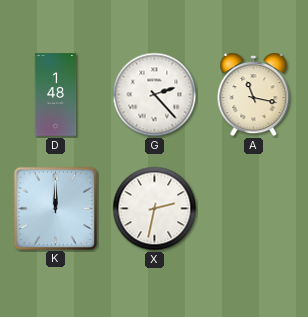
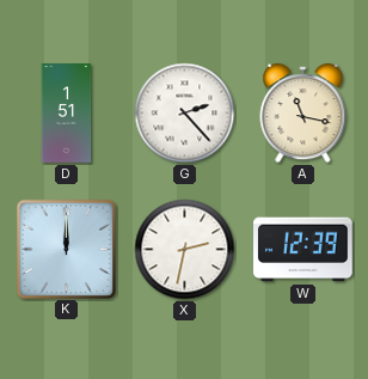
D: 1:48 -> 1:51 (67, 114)
W: none -> 12:39 (303, 250)
